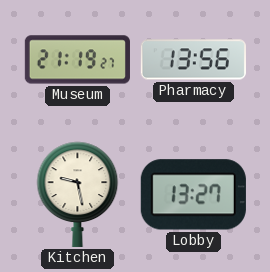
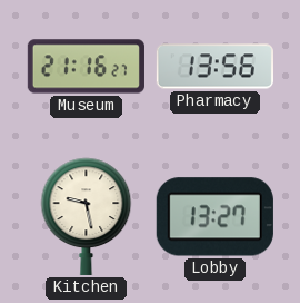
Museum: 21:19 -> 21:16 (86, 67)
